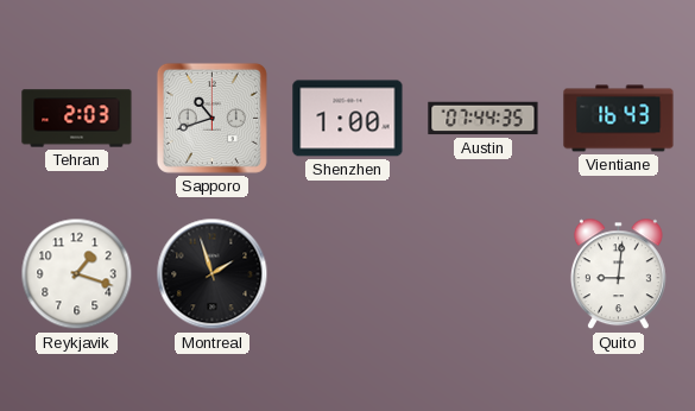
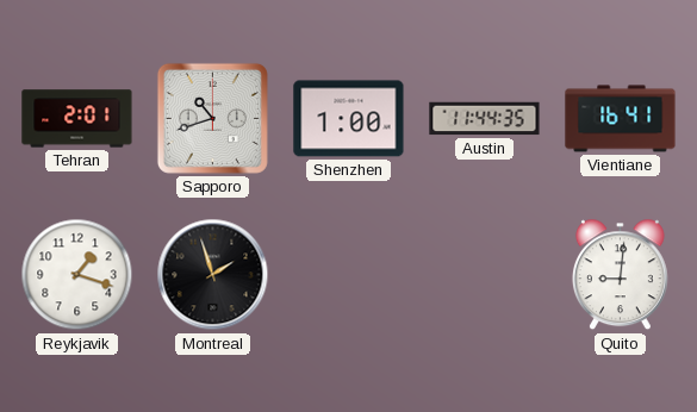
Tehran: 2:03 -> 2:01 (77, 119)
Austin: 07:44 -> 11:44 (485, 119)
Vientiane: 16:43 -> 16:41 (621, 119)
